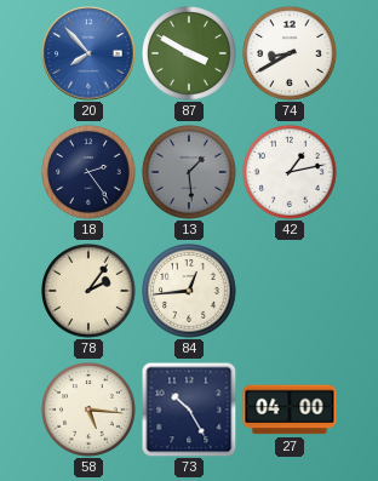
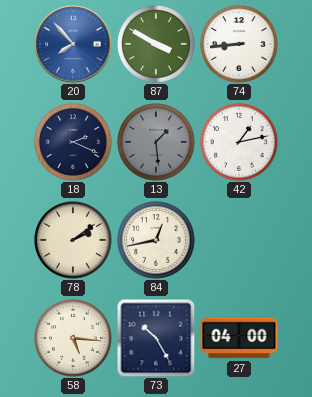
74: 8:40 -> 8:44 (239, 44)
18: 2:24 -> 2:19 (73, 142)
78: 2:06 -> 2:09 (73, 240)
84: 12:44 -> 12:43 (156, 240)
